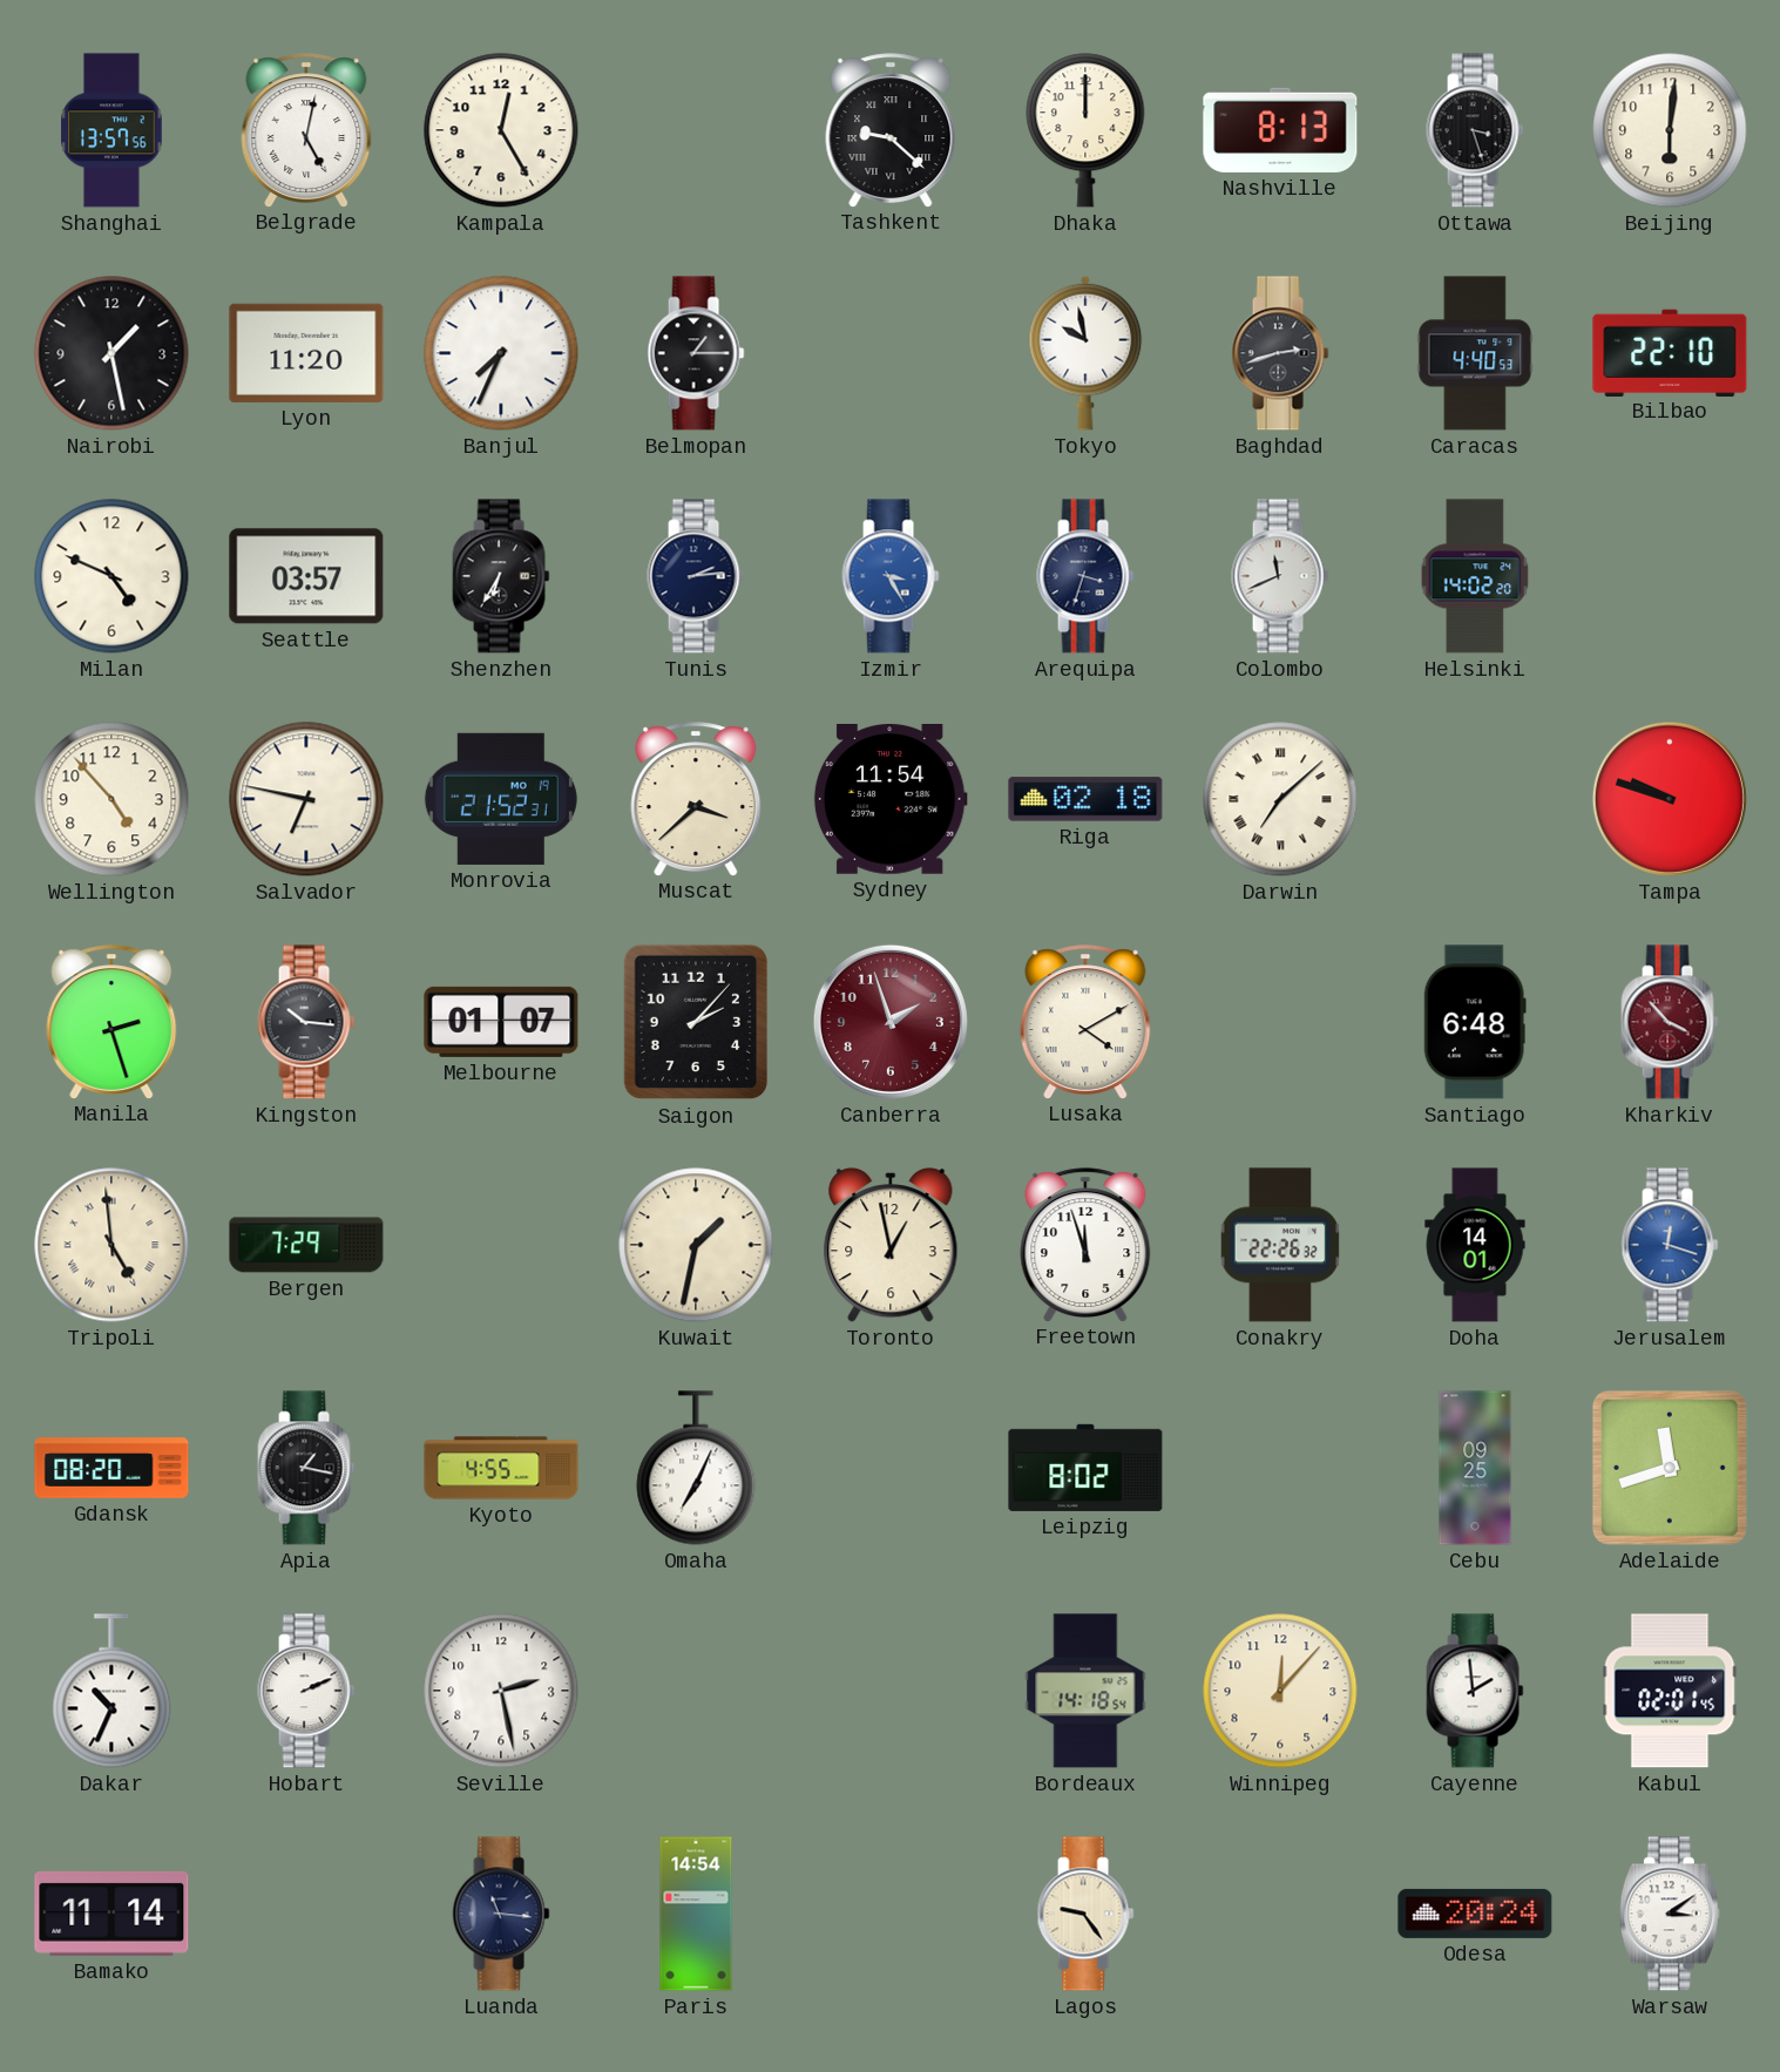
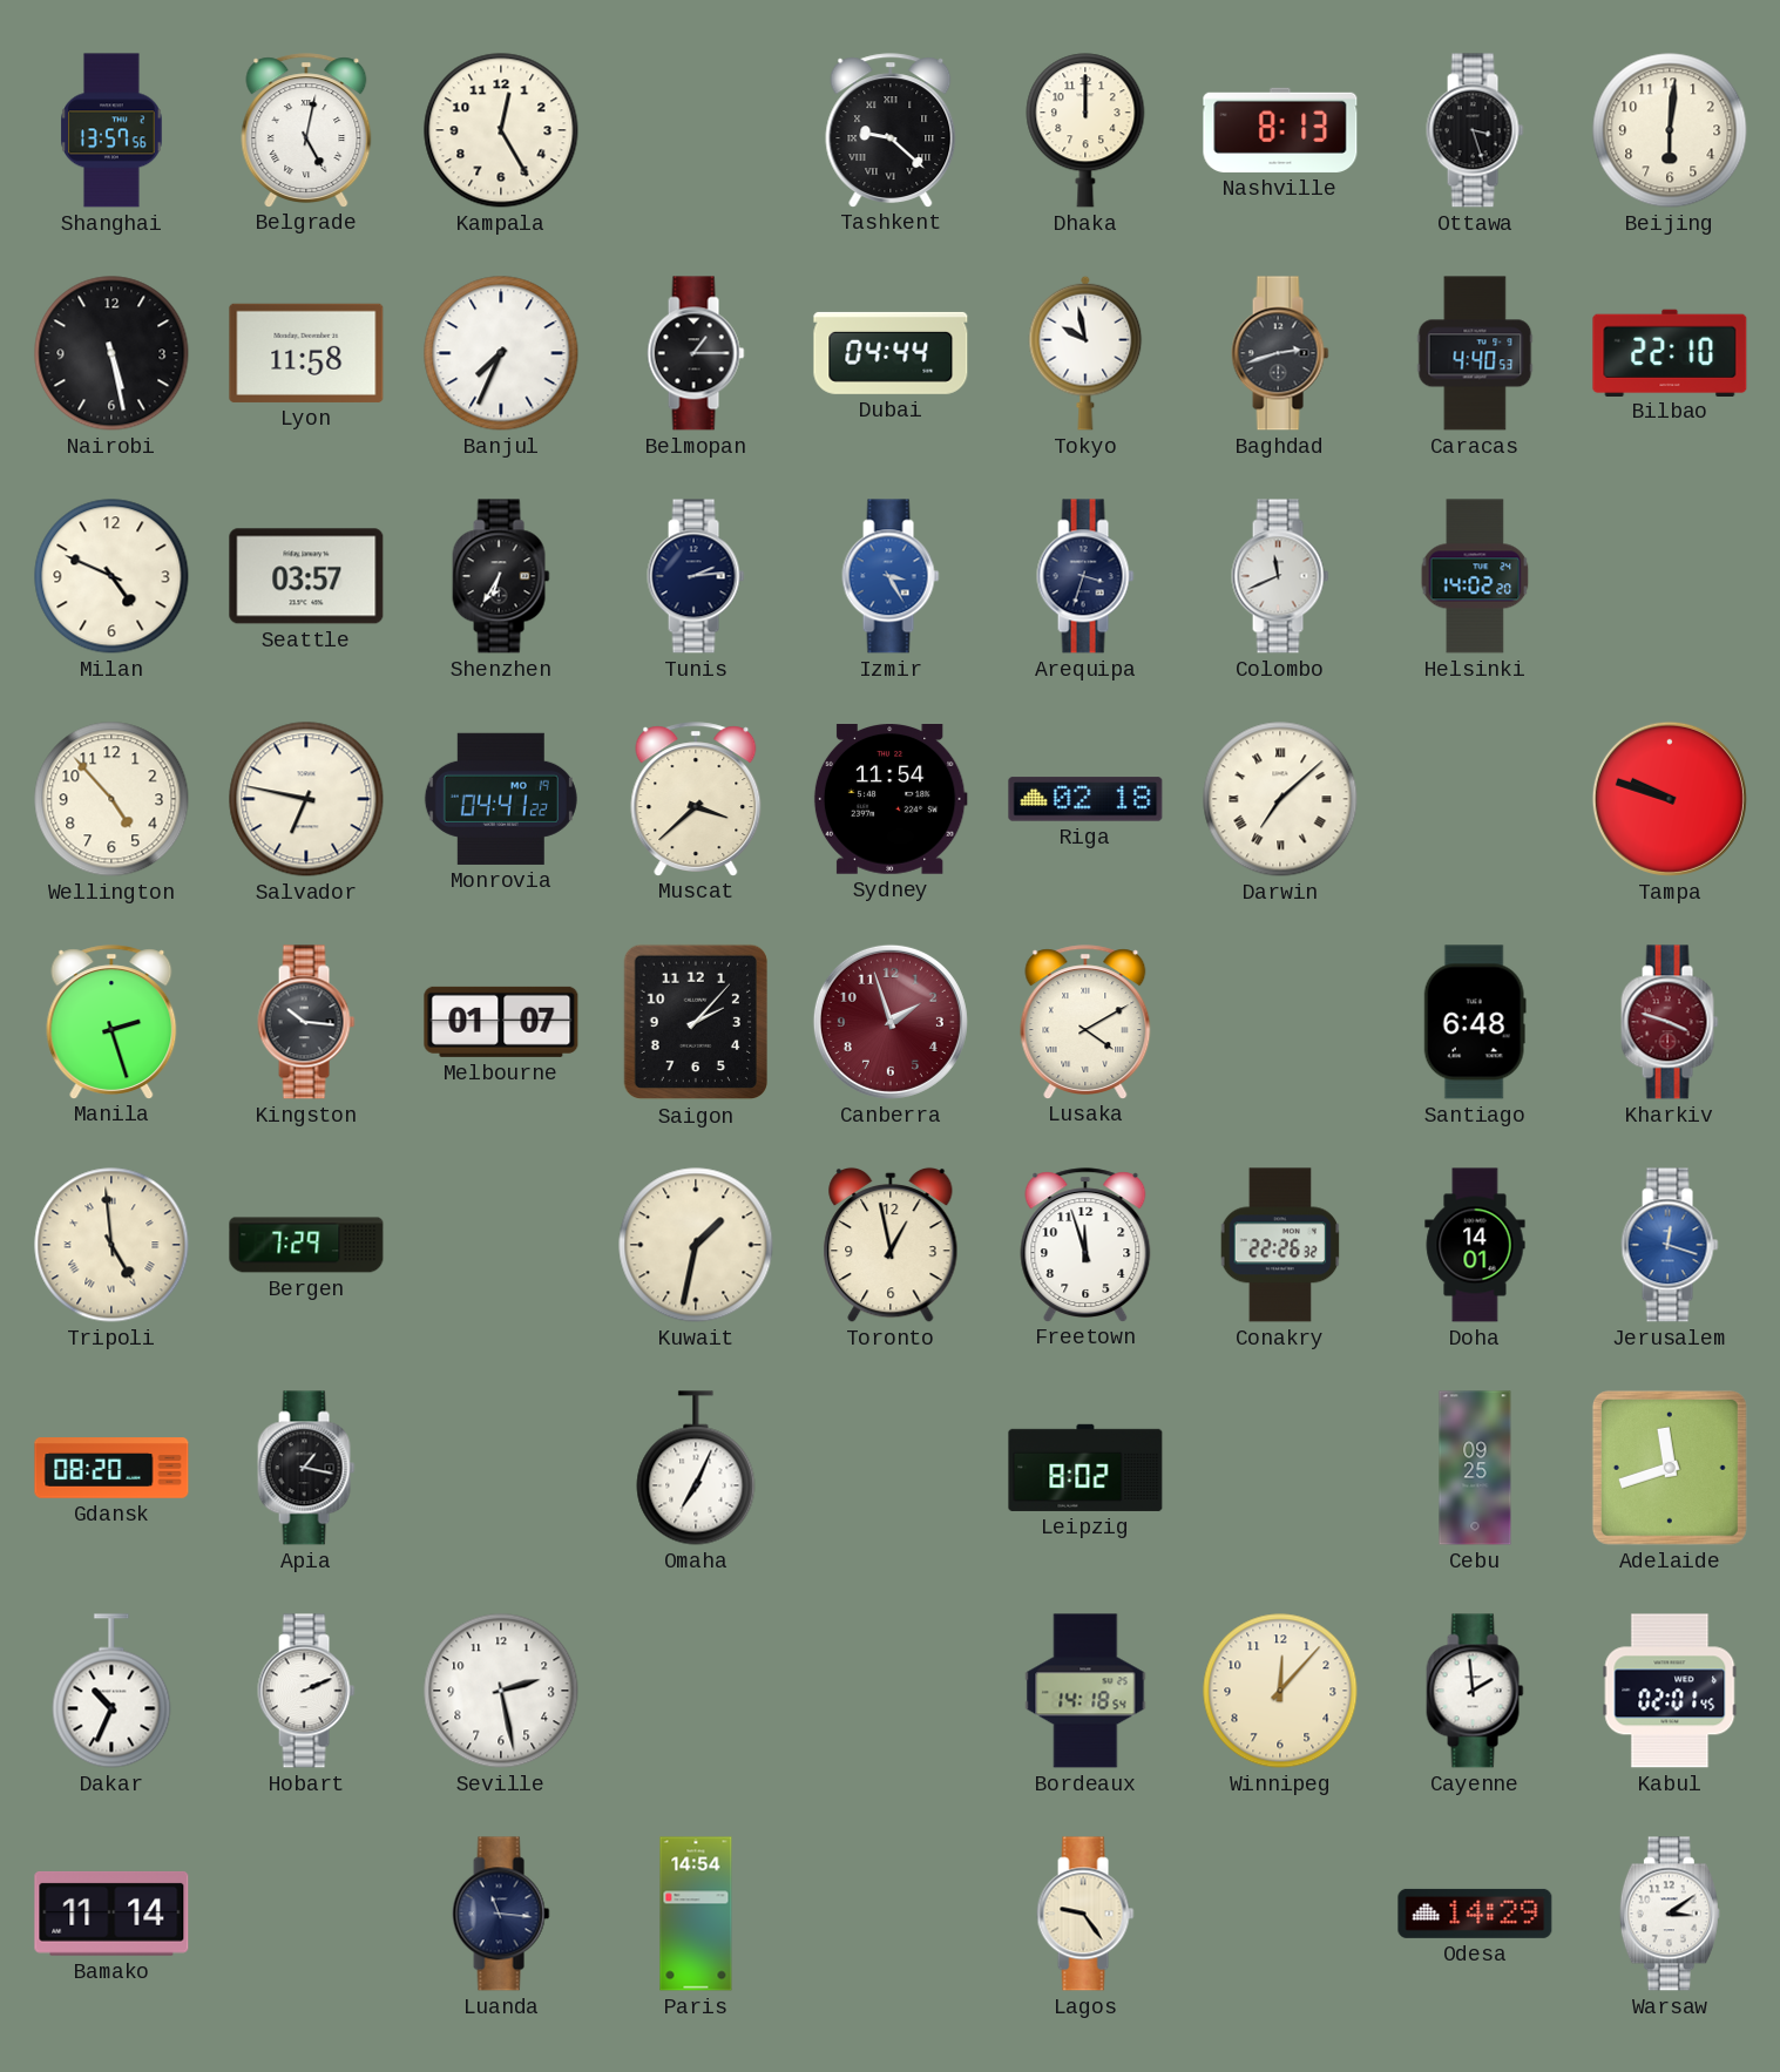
Nairobi: 1:28 -> 5:28 (111, 353)
Lyon: 11:20 -> 11:58 (306, 353)
Dubai: none -> 04:44 (891, 353)
Monrovia: 21:52 -> 04:41 (501, 799)
Kharkiv: 3:53 -> 3:48 (1670, 1022)
Kyoto: 4:55 -> none (501, 1468)
Odesa: 20:24 -> 14:29 (1475, 1914)
